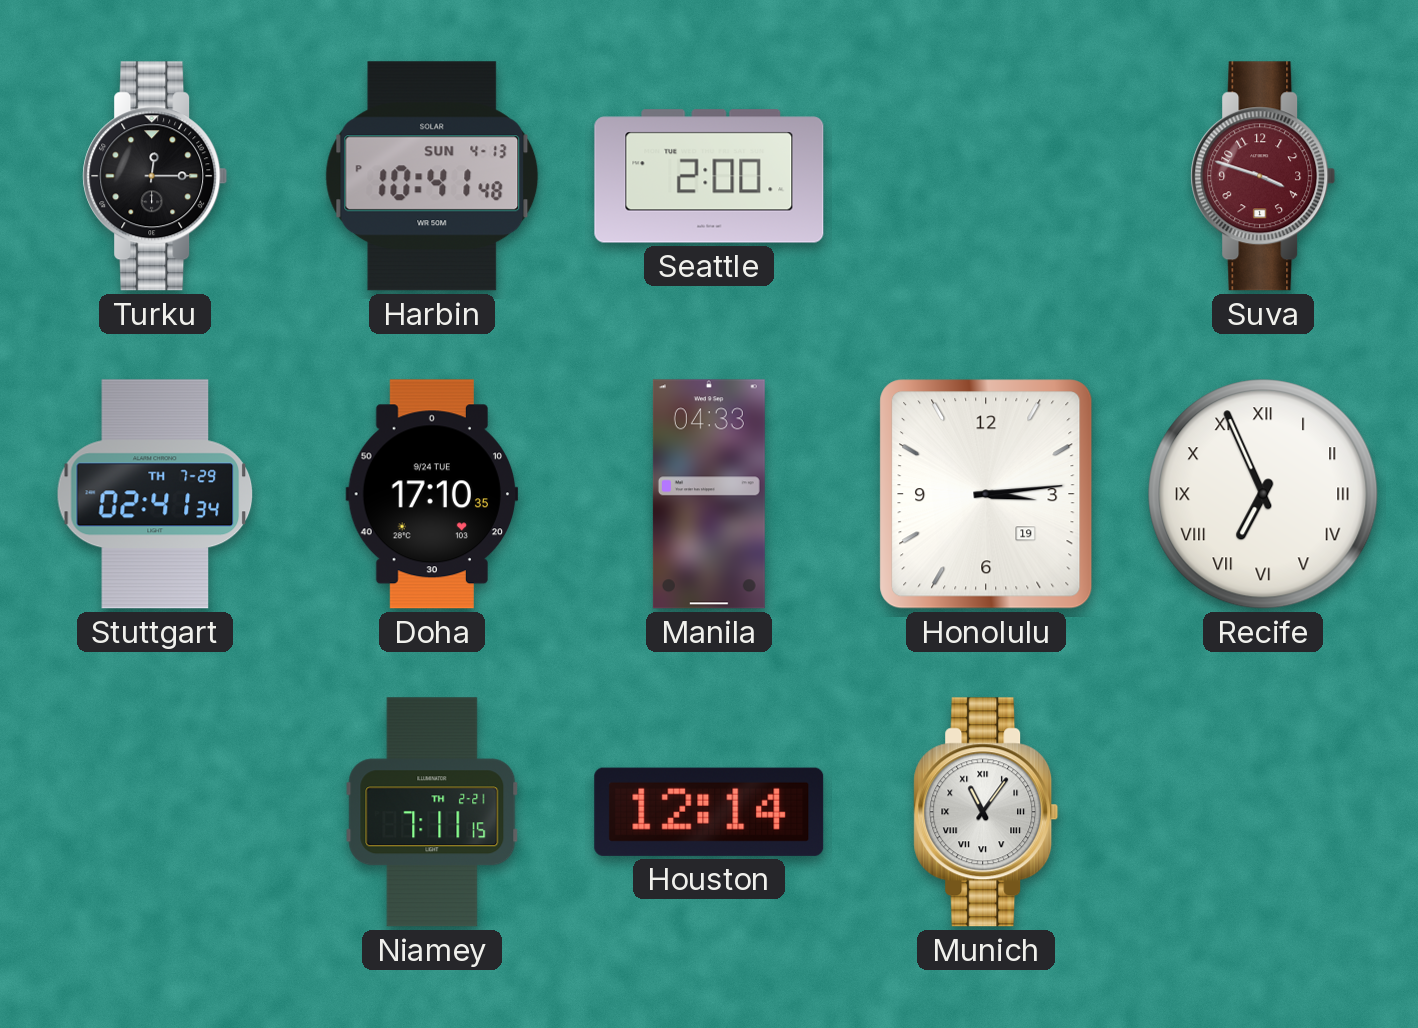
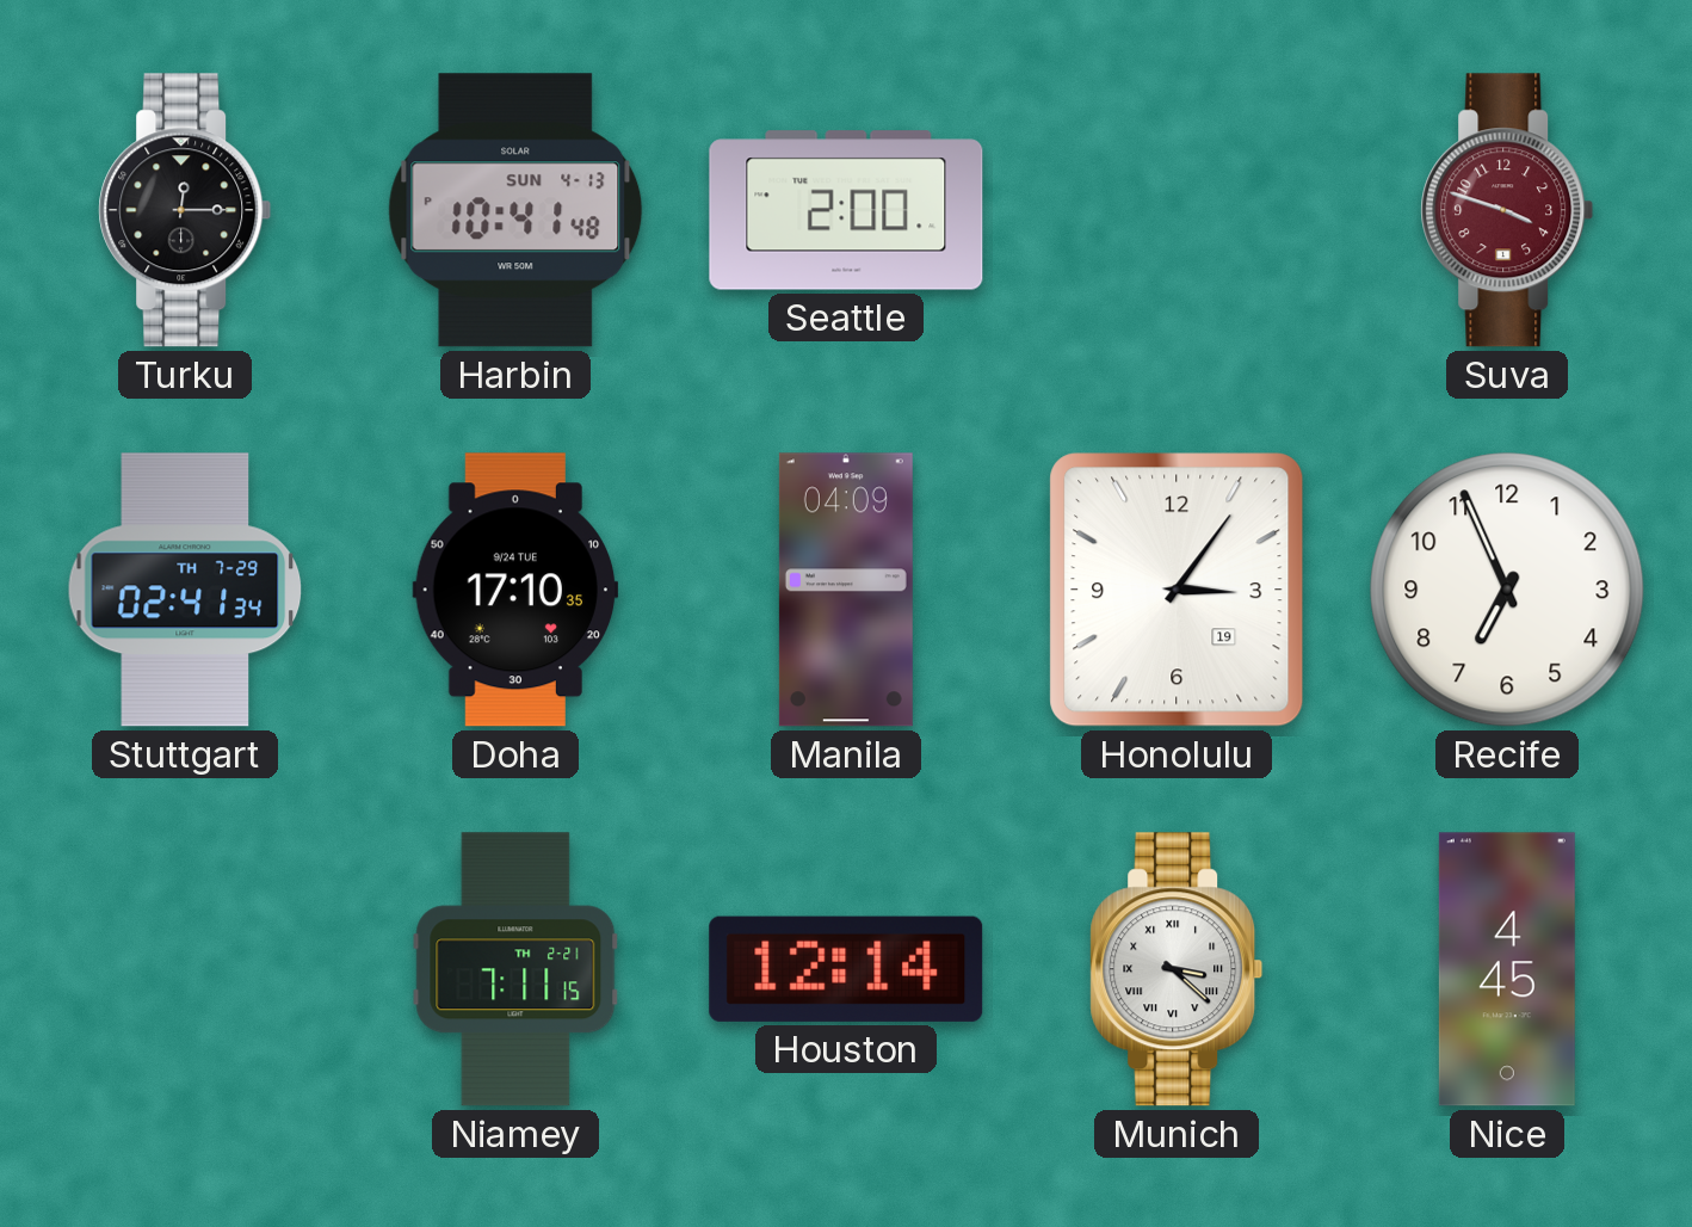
Manila: 04:33 -> 04:09 (846, 590)
Honolulu: 3:14 -> 3:06 (1177, 590)
Recife numerals: Roman -> Arabic (1507, 590)
Munich: 11:06 -> 3:22 (1177, 969)
Nice: none -> 4:45 (1507, 969)
